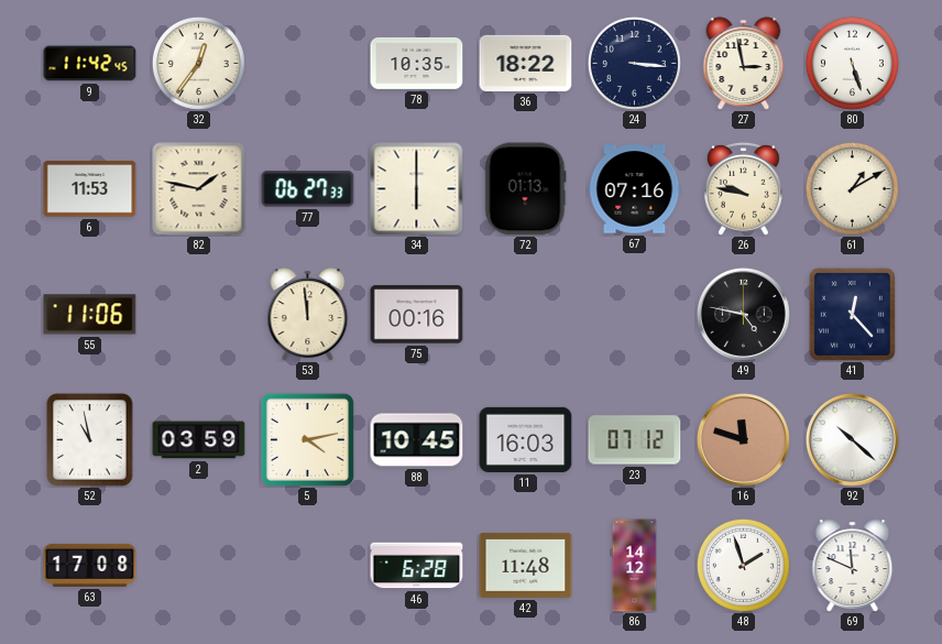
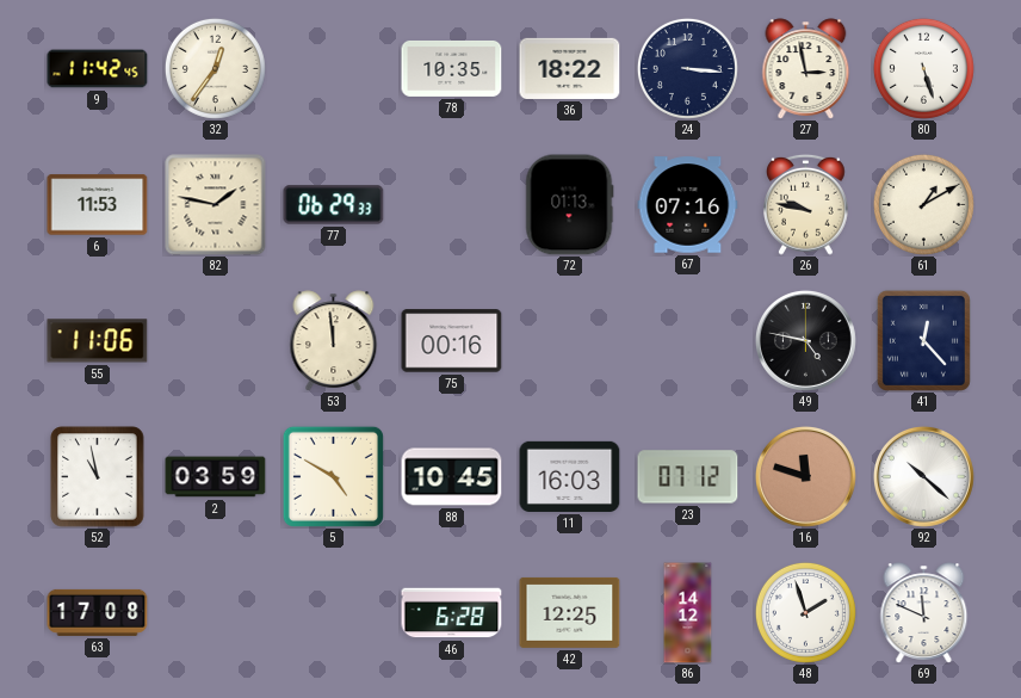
77: 06:27 -> 06:29 (334, 205)
34: 6:00 -> none (417, 189)
5: 4:13 -> 4:50 (333, 476)
42: 11:48 -> 12:25 (570, 612)
